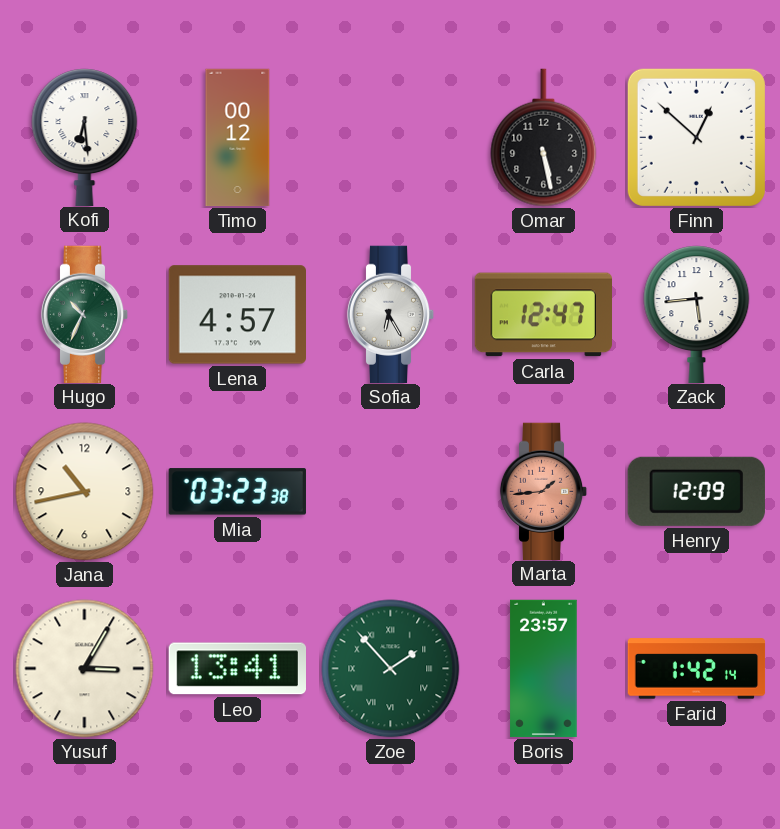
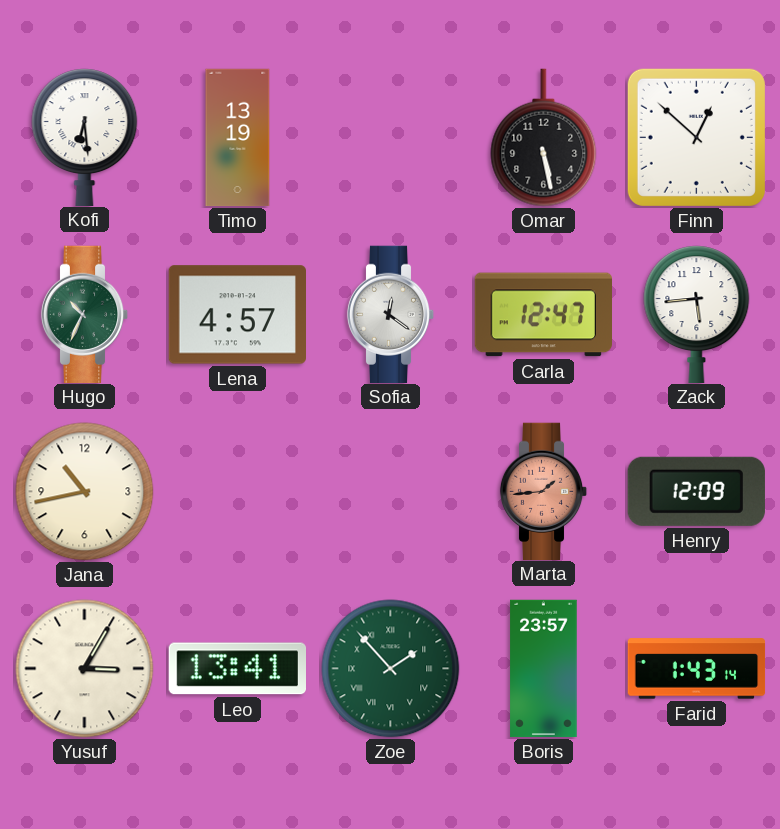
Timo: 00:12 -> 13:19 (238, 138)
Sofia: 6:25 -> 12:21 (391, 314)
Mia: 03:23 -> none (237, 492)
Farid: 1:42 -> 1:43 (697, 669)
